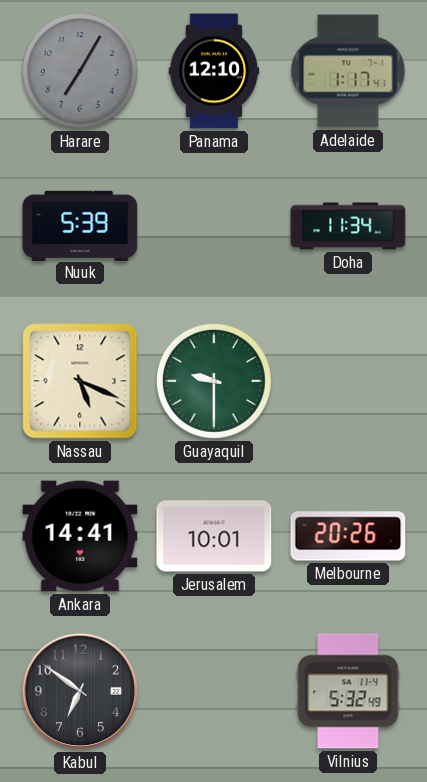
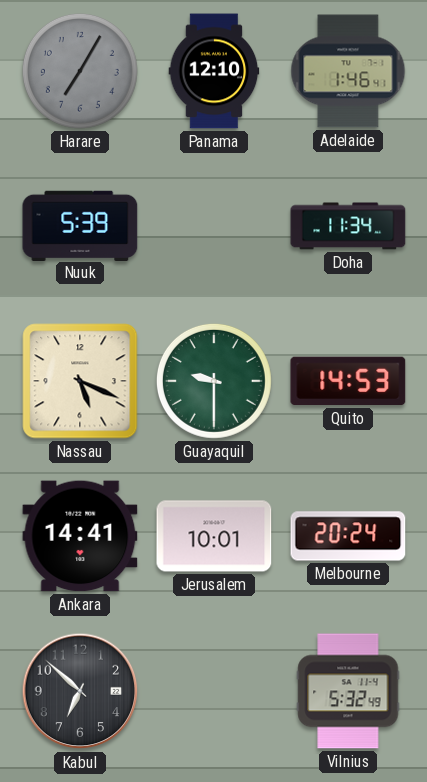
Adelaide: 1:17 -> 1:46 (348, 71)
Quito: none -> 14:53 (348, 381)
Melbourne: 20:26 -> 20:24 (348, 536)
Kabul: 6:51 -> 6:52 (80, 691)
